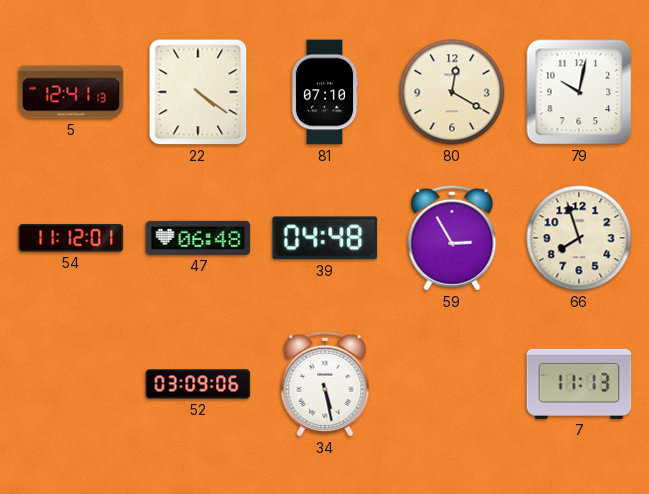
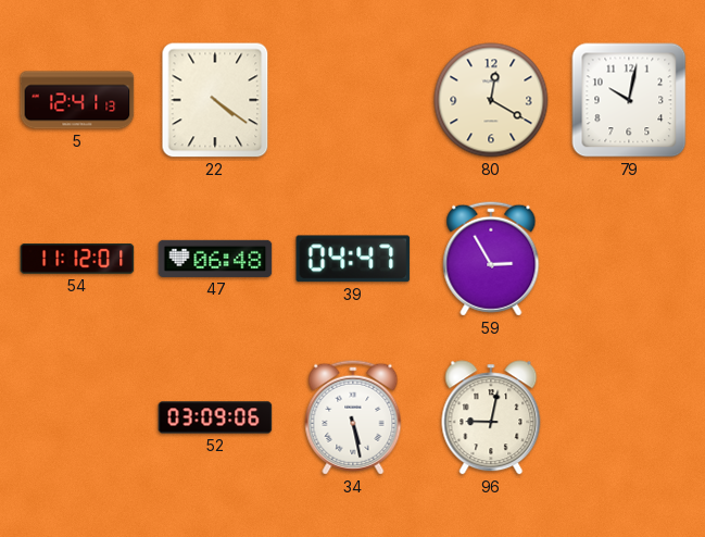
81: 07:10 -> none (325, 92)
39: 04:48 -> 04:47 (353, 259)
66: 7:57 -> none (579, 238)
96: none -> 9:02 (491, 417)
7: 11:13 -> none (579, 384)
